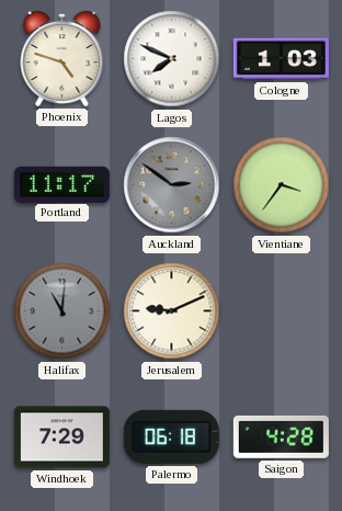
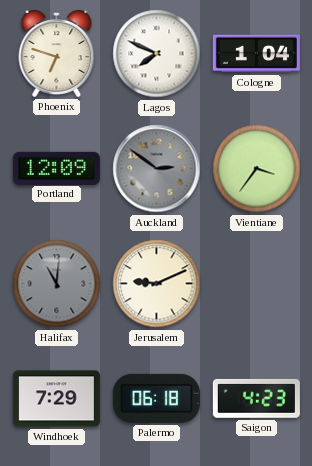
Phoenix: 4:48 -> 6:48 (57, 53)
Cologne: 1:03 -> 1:04 (256, 54)
Portland: 11:17 -> 12:09 (56, 168)
Saigon: 4:28 -> 4:23 (256, 398)
